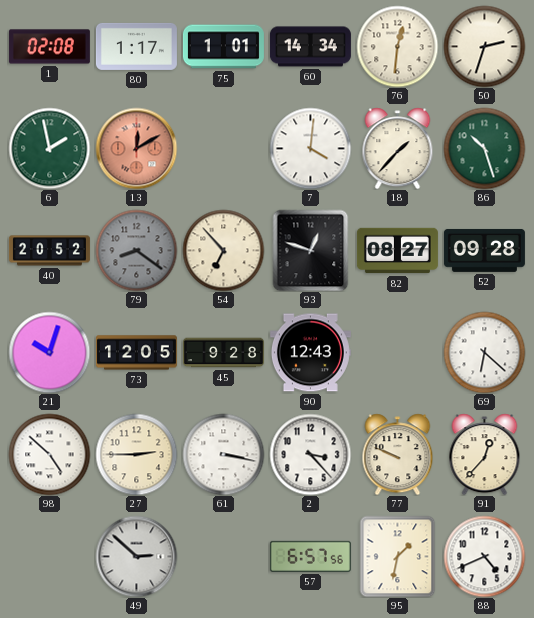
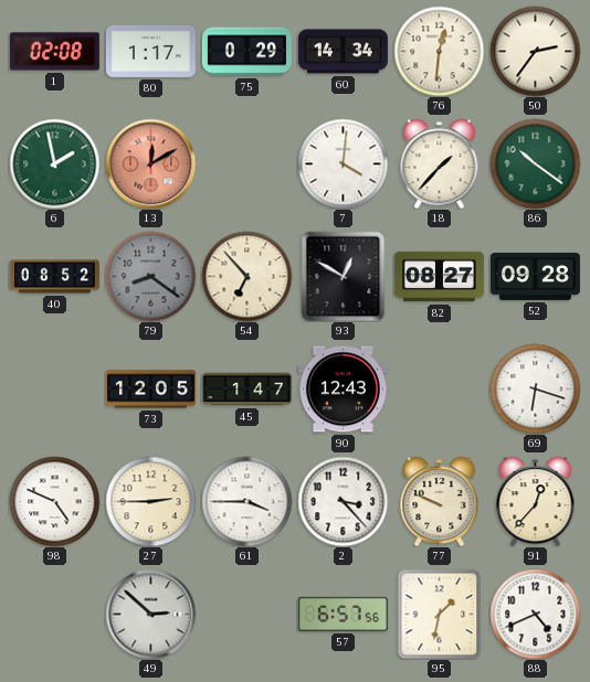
75: 1:01 -> 0:29 (246, 52)
50: 2:33 -> 2:36 (535, 51)
86: 10:27 -> 10:21 (535, 163)
40: 20:52 -> 08:52 (54, 277)
93: 12:48 -> 12:50 (344, 276)
21: 10:03 -> none (49, 352)
45: 9:28 -> 1:47 (246, 390)
69: 6:22 -> 6:18 (535, 388)
98: 4:52 -> 4:49 (54, 501)
61: 3:17 -> 3:45 (246, 501)
